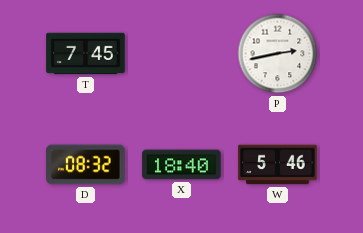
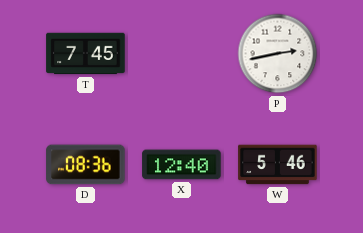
D: 08:32 -> 08:36 (86, 165)
X: 18:40 -> 12:40 (182, 165)
